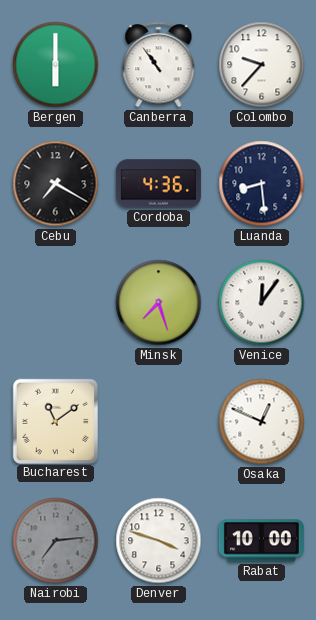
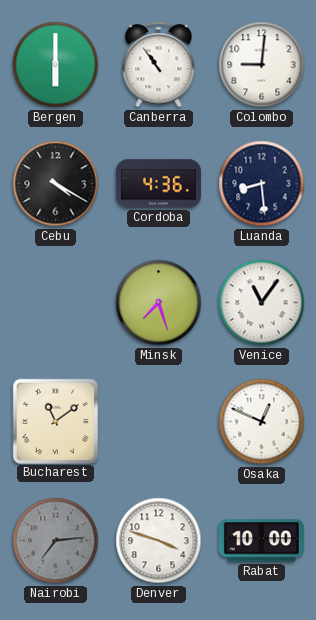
Colombo: 9:37 -> 9:01 (262, 65)
Cebu: 7:20 -> 4:20 (56, 184)
Venice: 12:06 -> 11:06 (262, 303)
